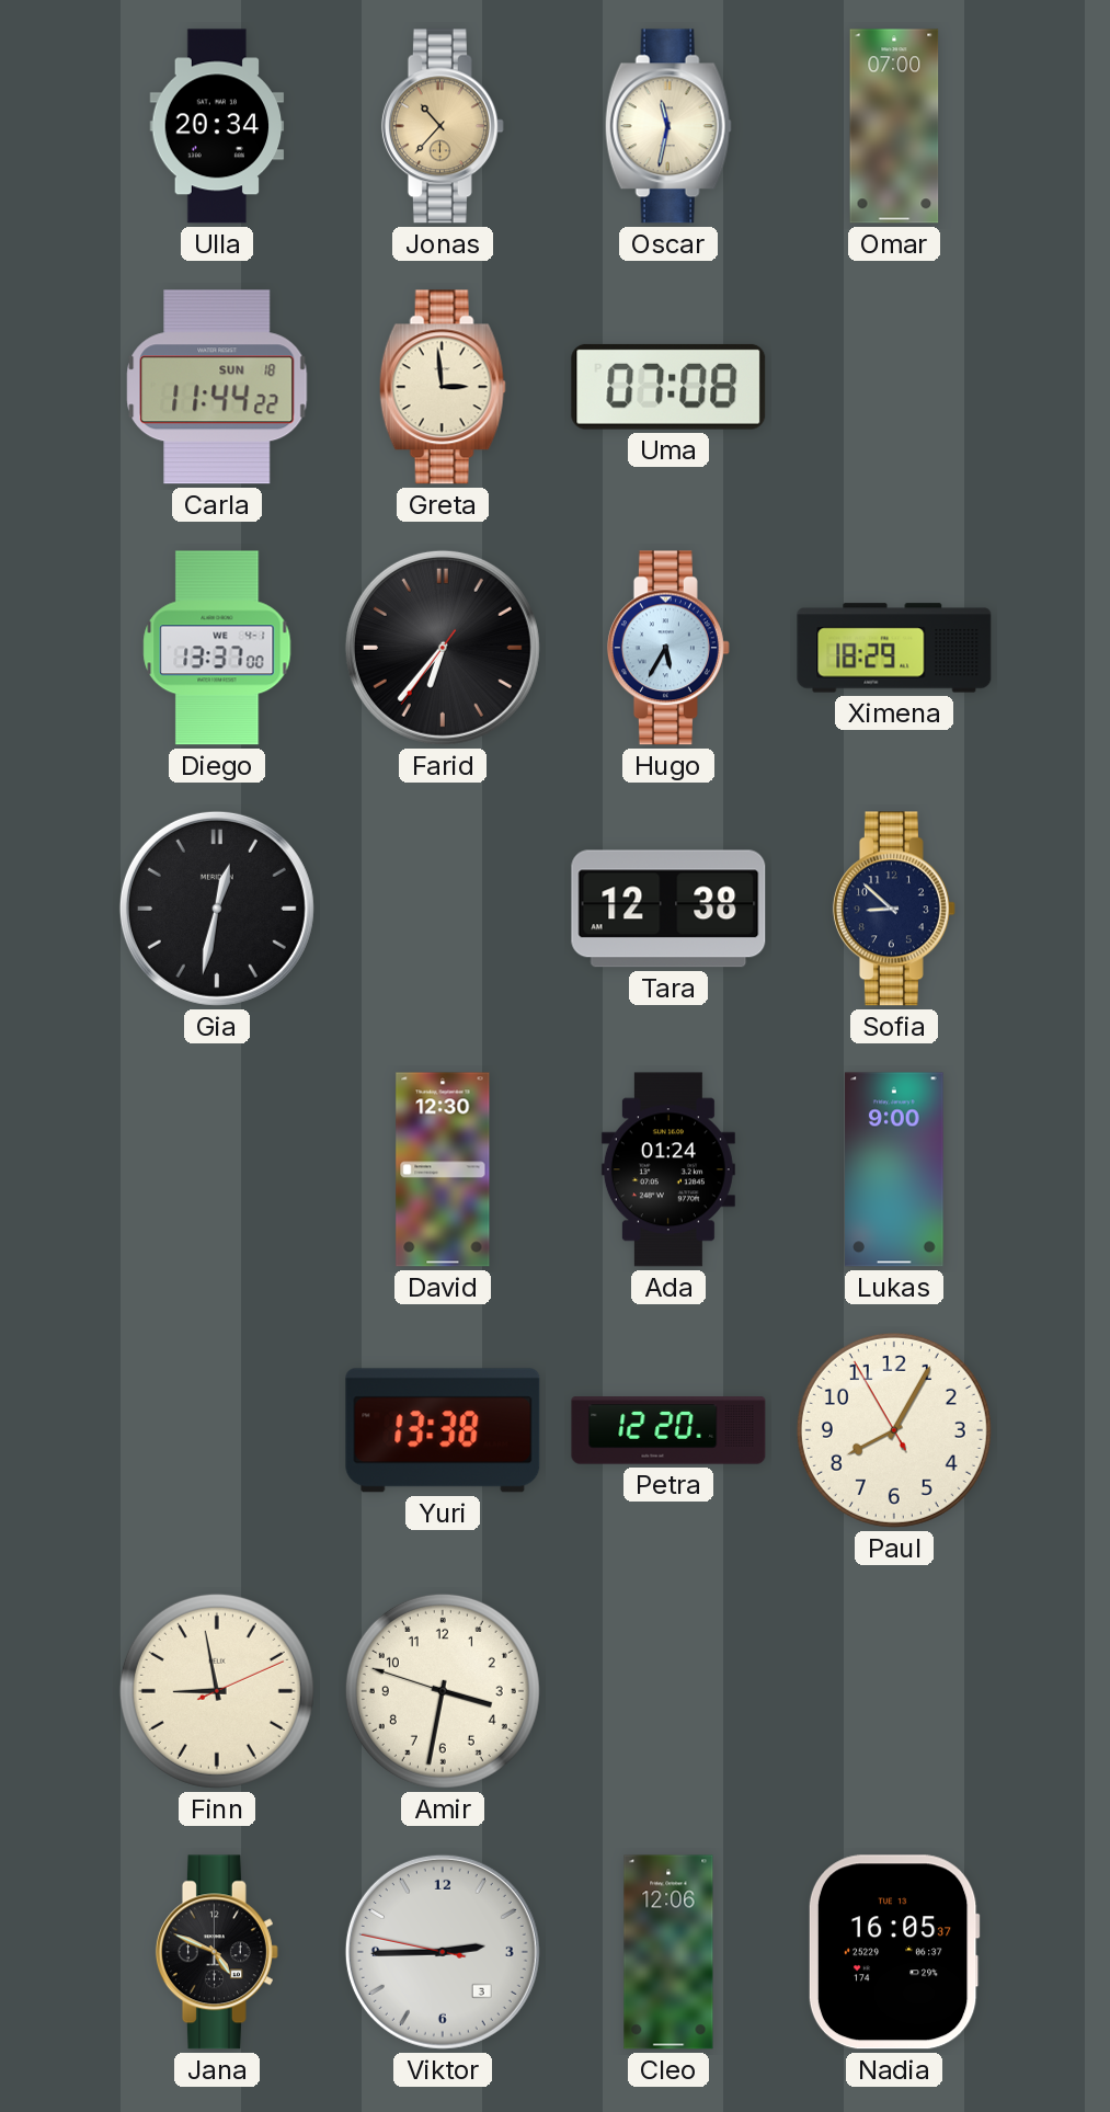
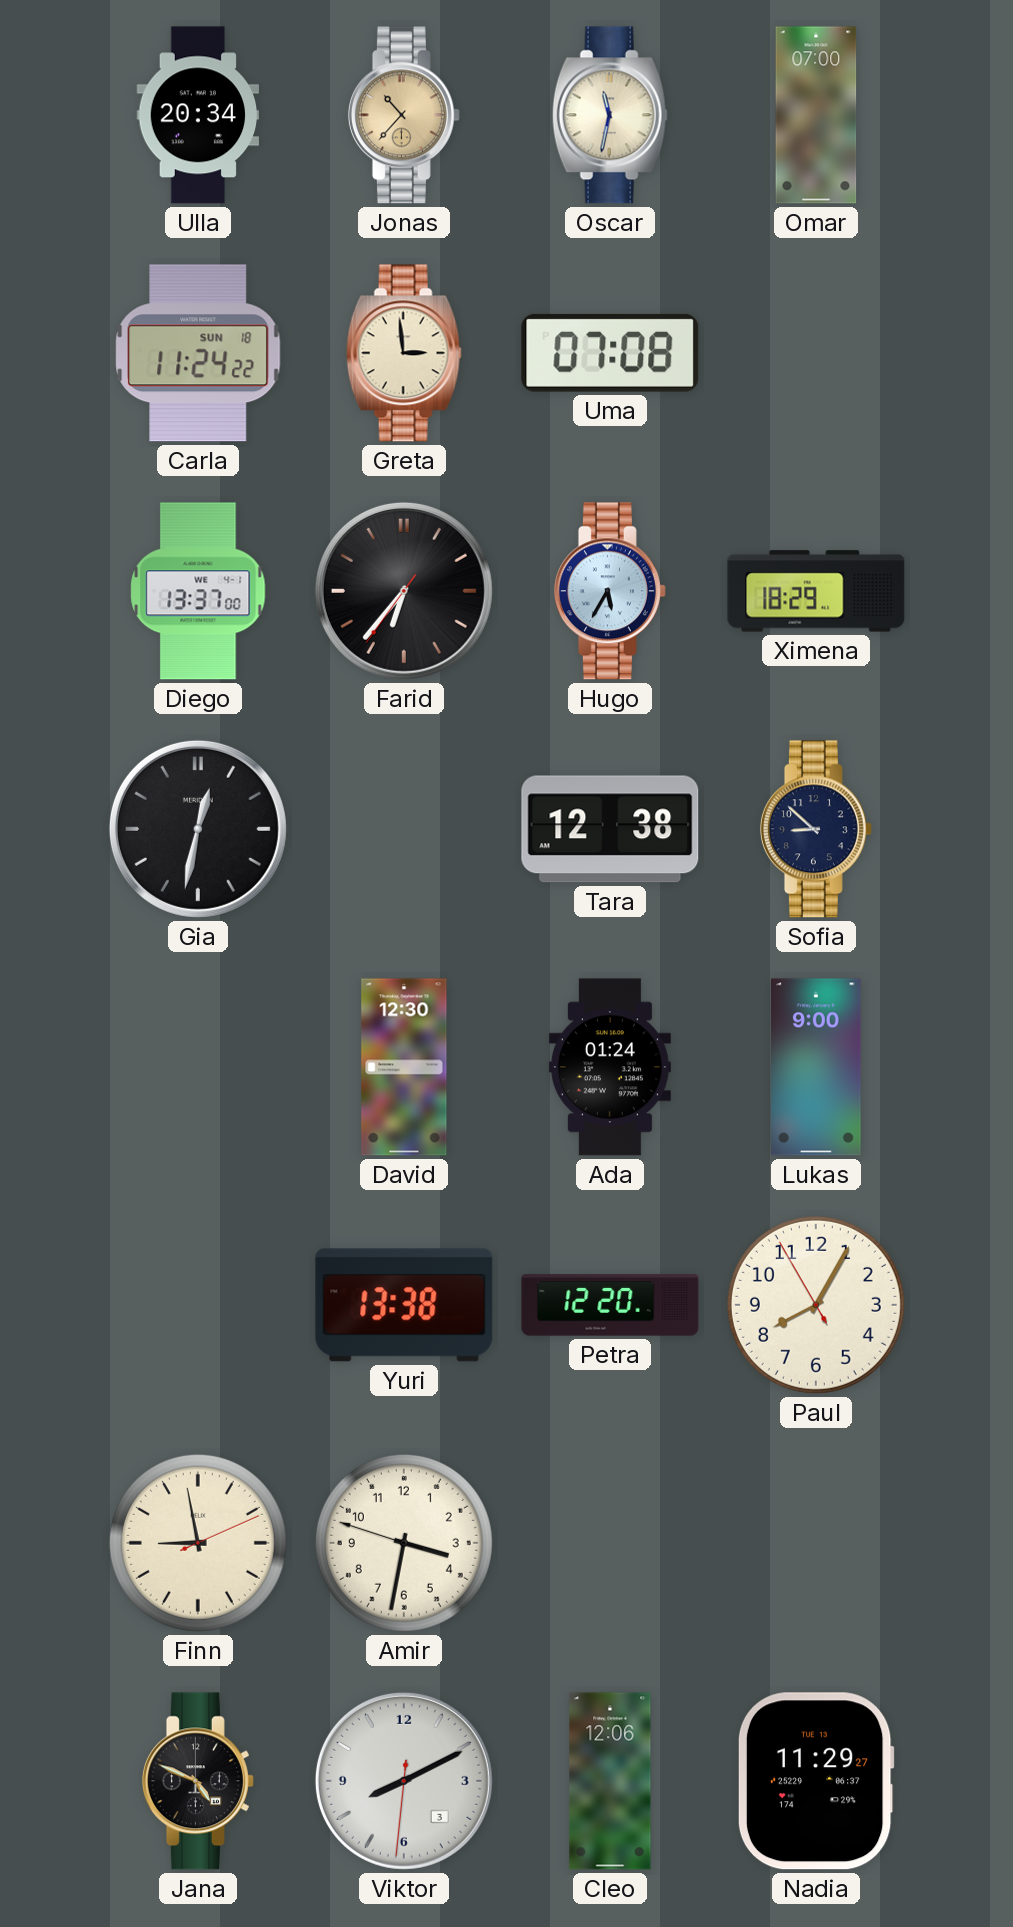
Carla: 11:44 -> 11:24 (198, 353)
Viktor: 2:44 -> 8:10 (404, 1781)
Nadia: 16:05 -> 11:29 (816, 1781)
